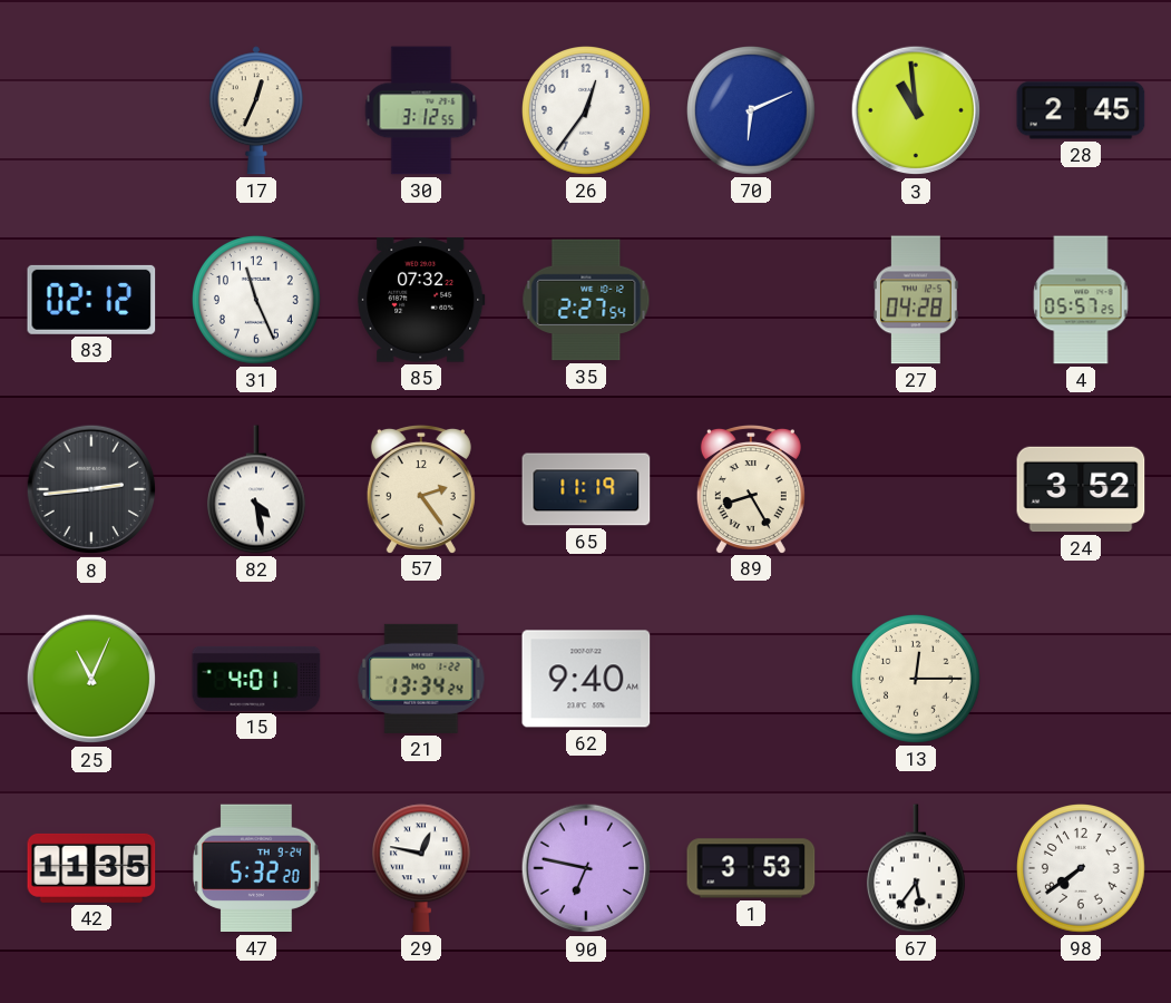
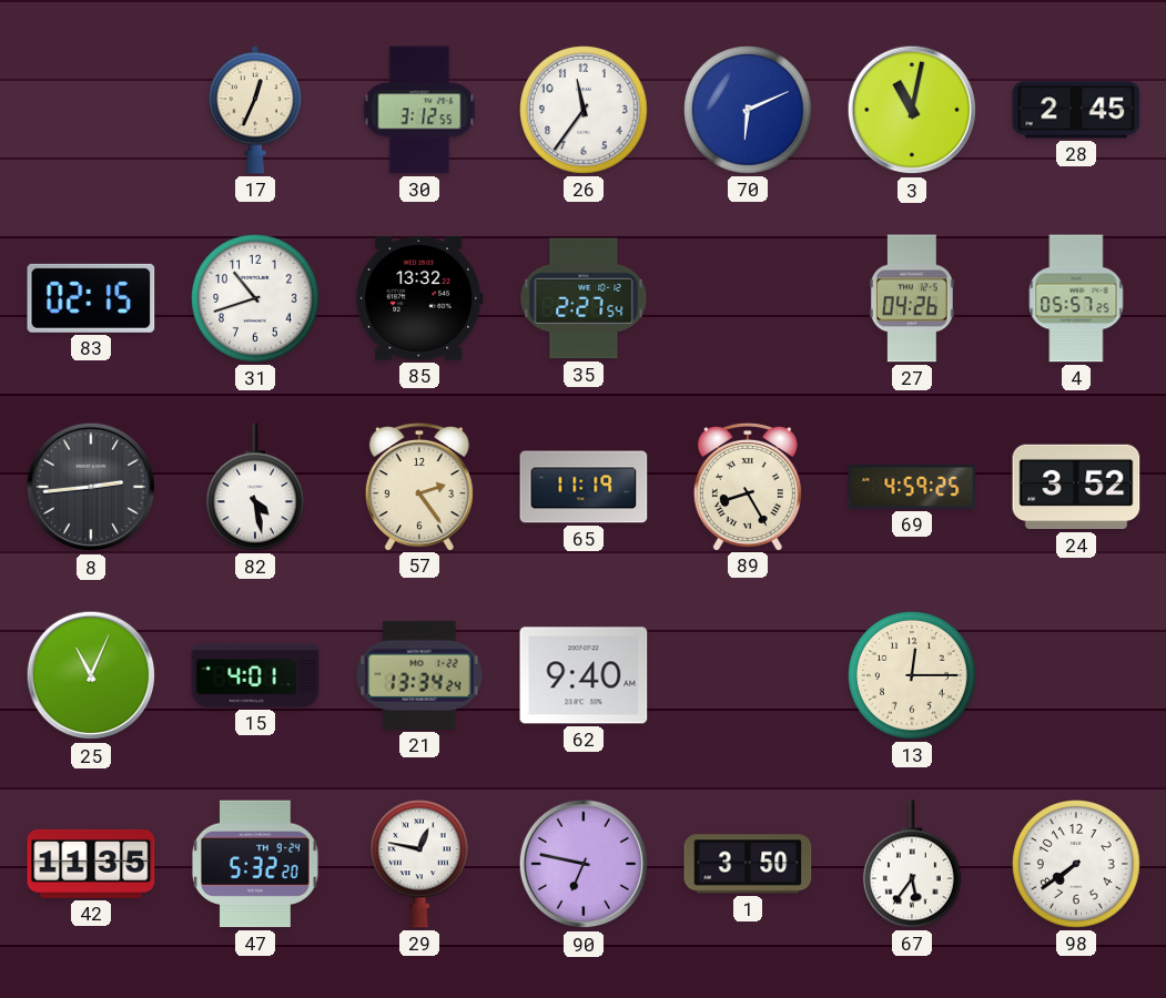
26: 12:36 -> 11:36 (585, 111)
3: 10:59 -> 11:02 (912, 110)
83: 02:12 -> 02:15 (91, 298)
31: 11:26 -> 10:42 (256, 299)
85: 07:32 -> 13:32 (419, 298)
27: 04:28 -> 04:26 (912, 298)
69: none -> 4:59 (912, 487)
1: 3:53 -> 3:50 (748, 864)
